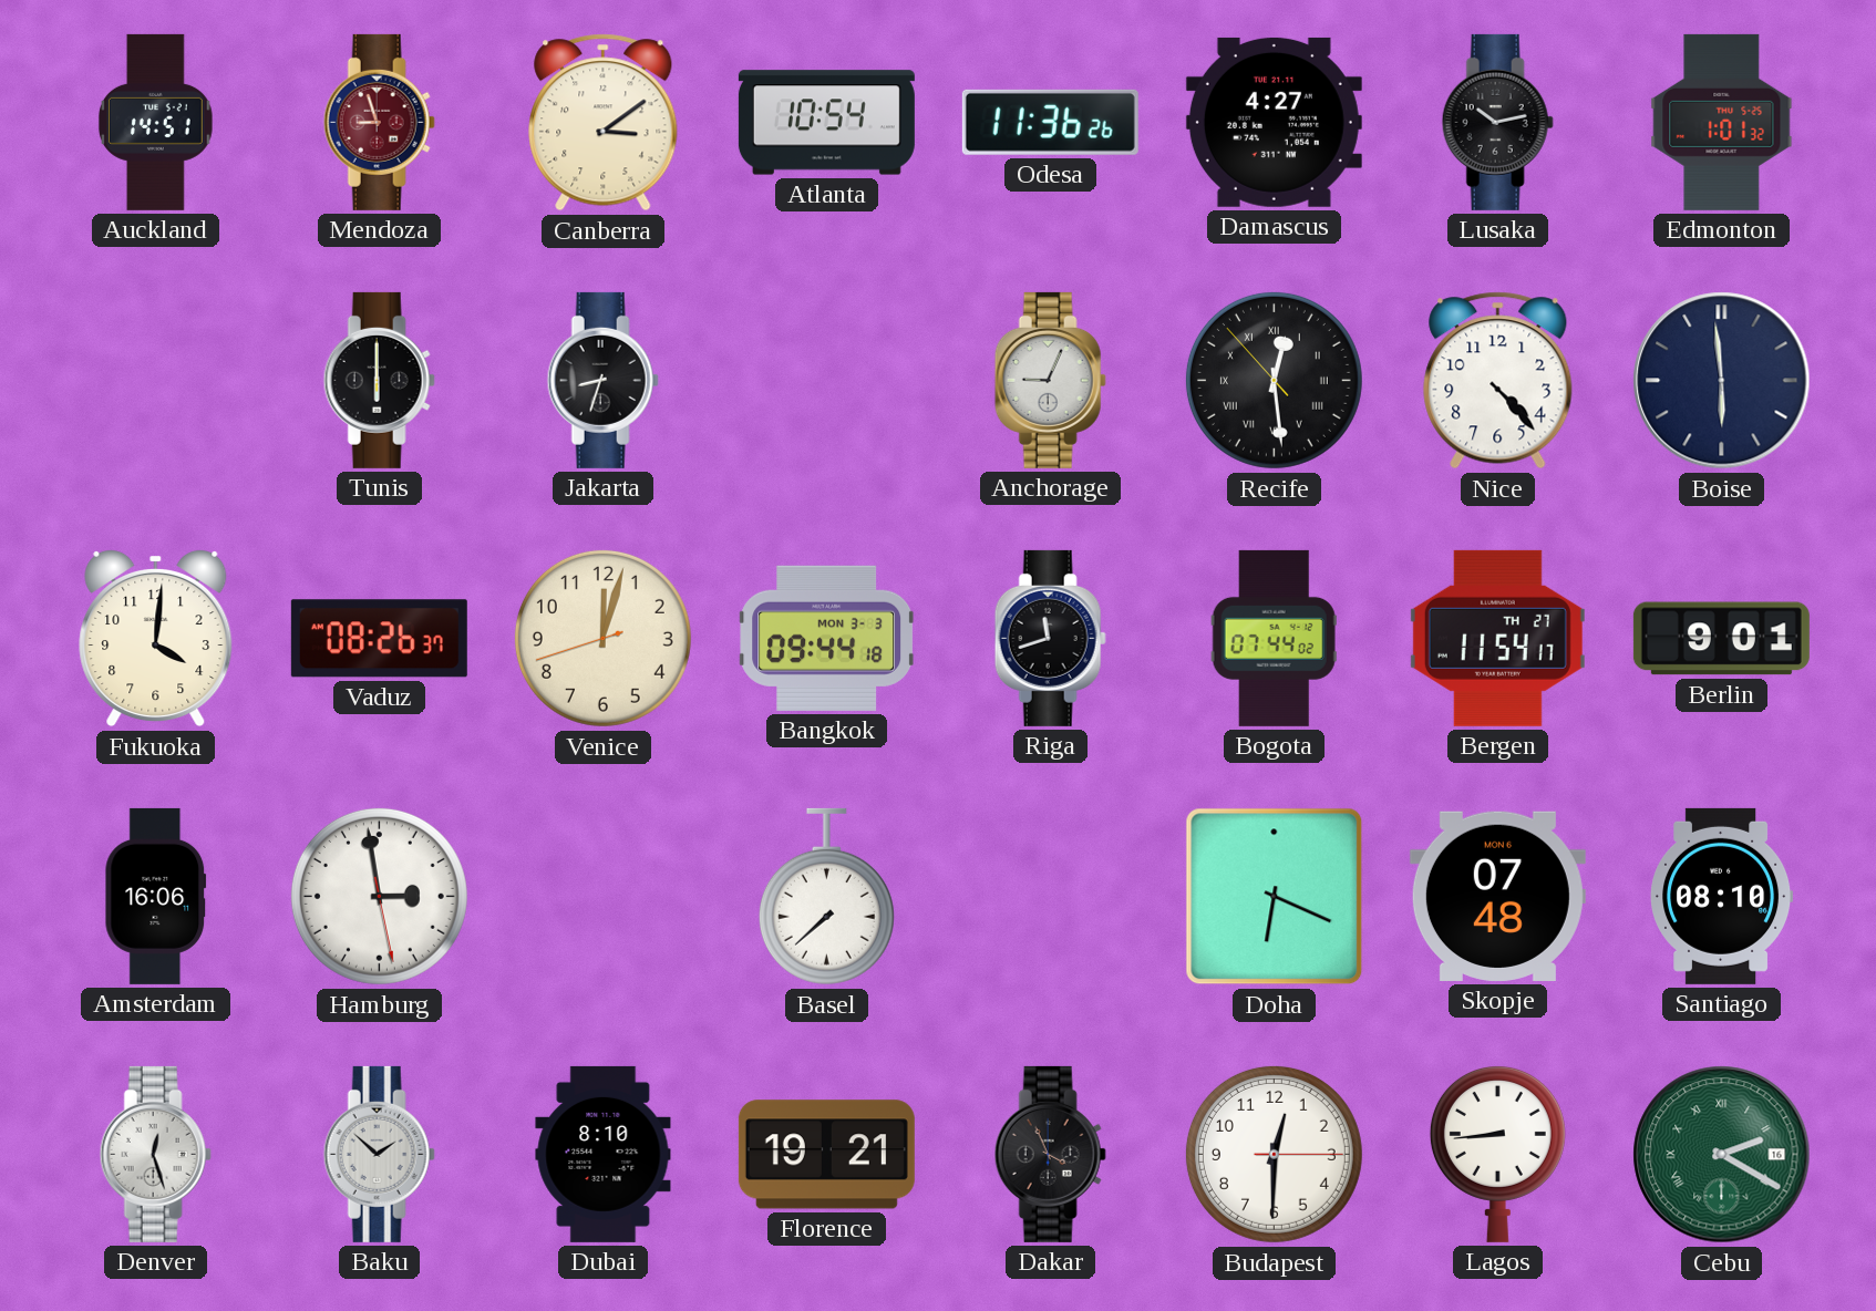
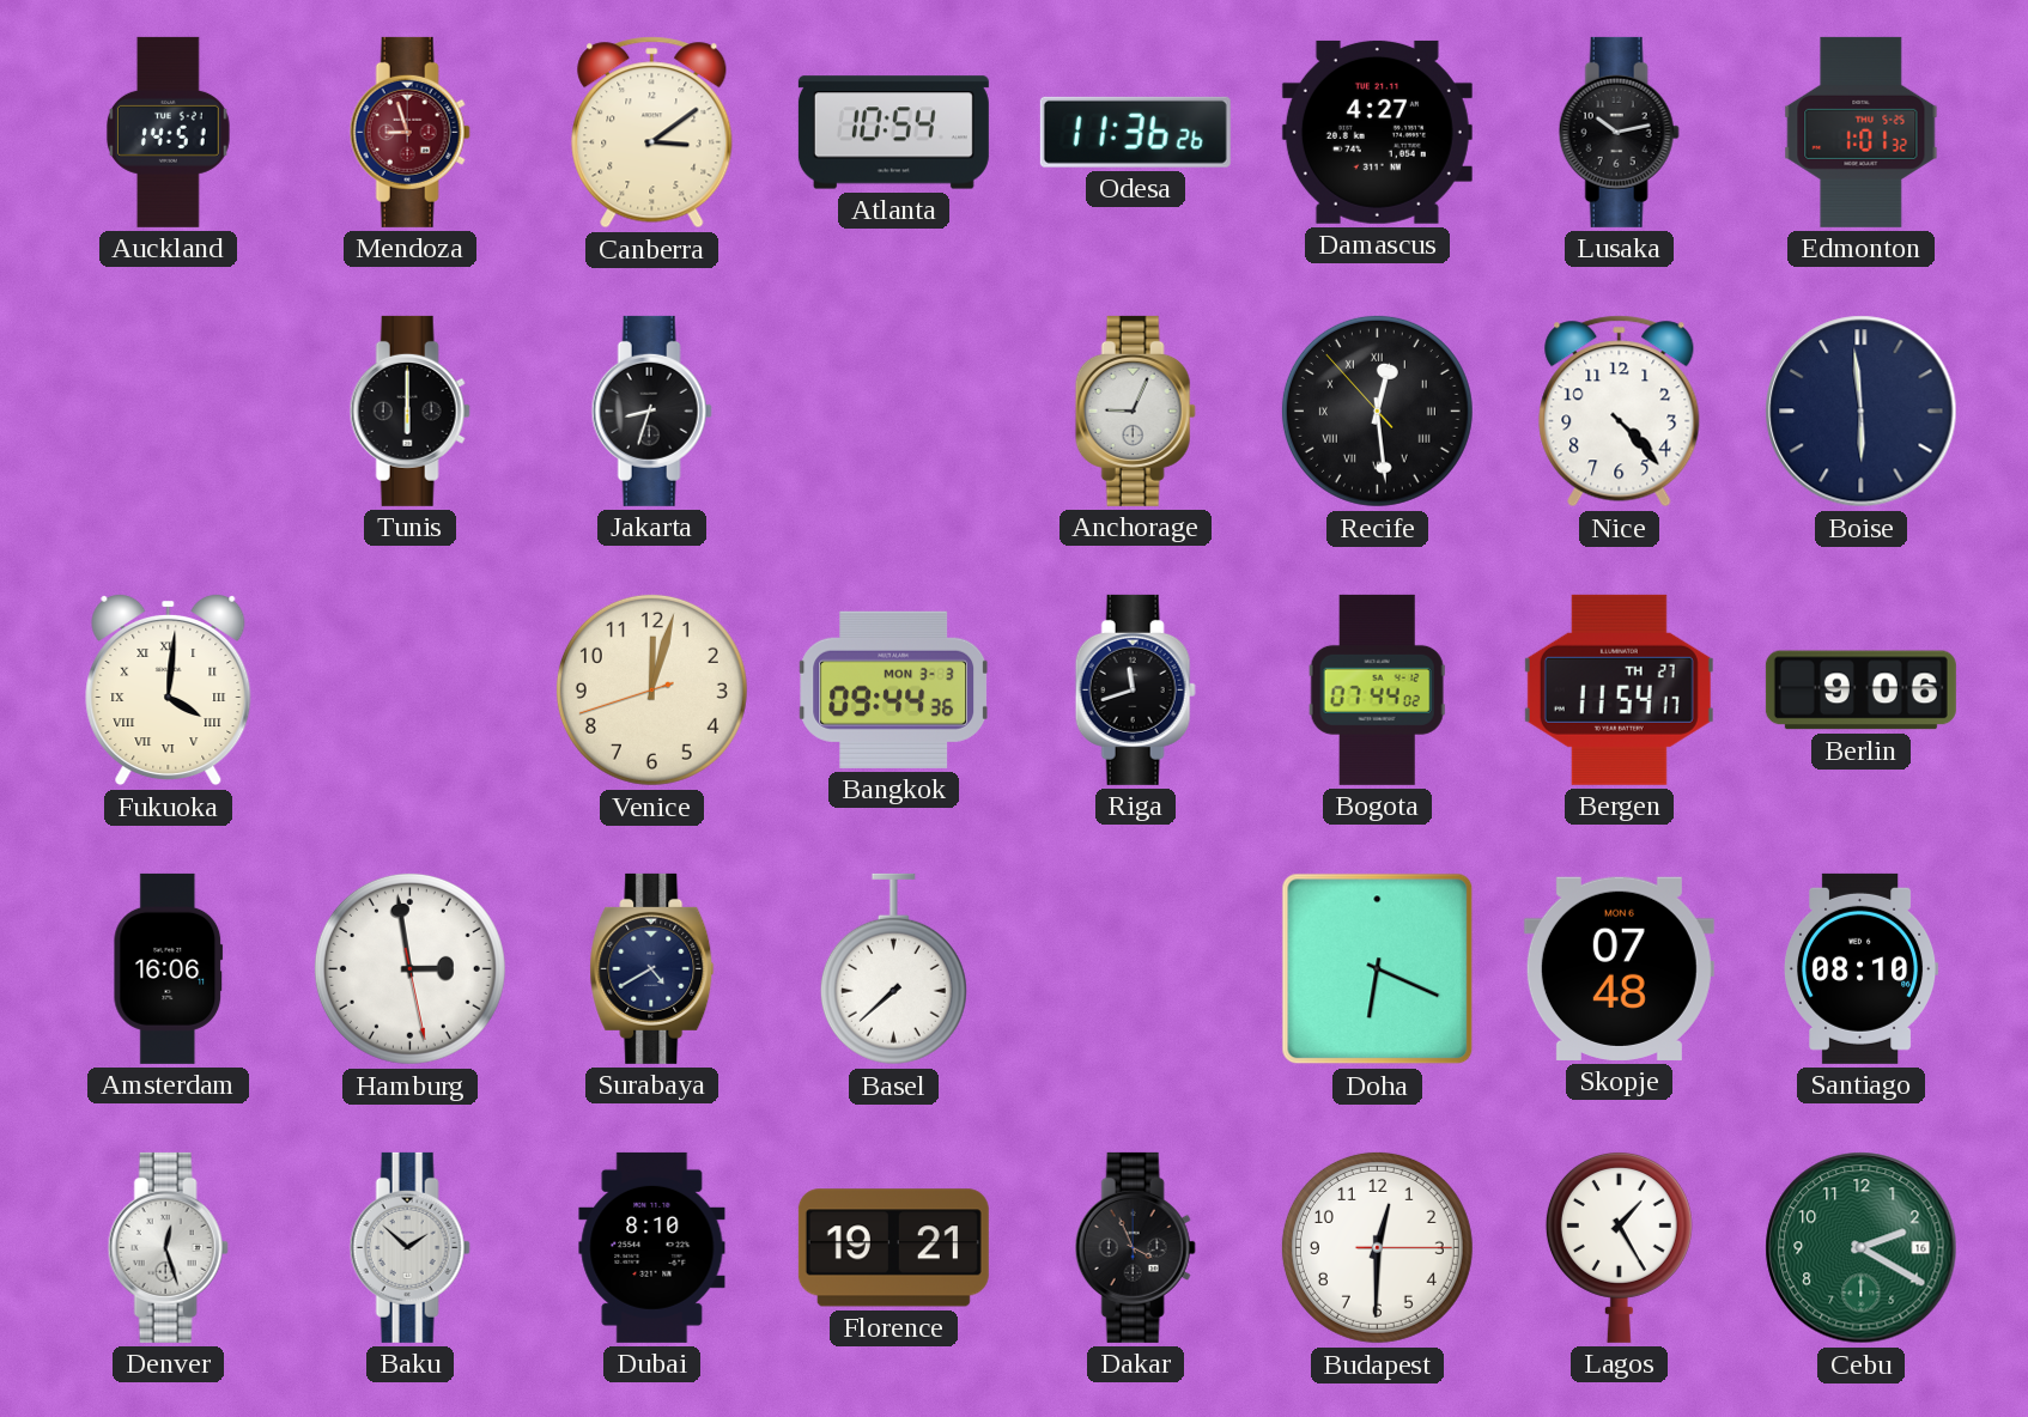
Fukuoka numerals: Arabic -> Roman (169, 689)
Vaduz: 08:26 -> none (379, 639)
Bangkok: 09:44:18 -> 09:44:36 (894, 689)
Berlin: 9:01 -> 9:06 (1860, 691)
Surabaya: none -> 4:40 (652, 968)
Lagos: 8:44 -> 1:25 (1619, 1247)
Cebu numerals: Roman -> Arabic (1862, 1248)
